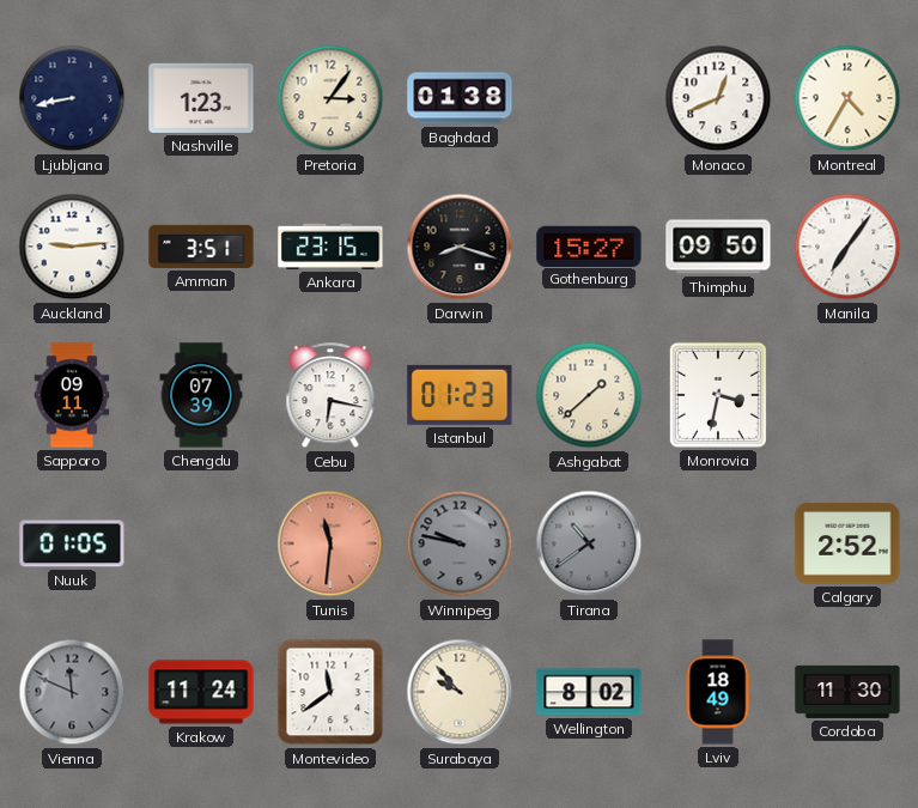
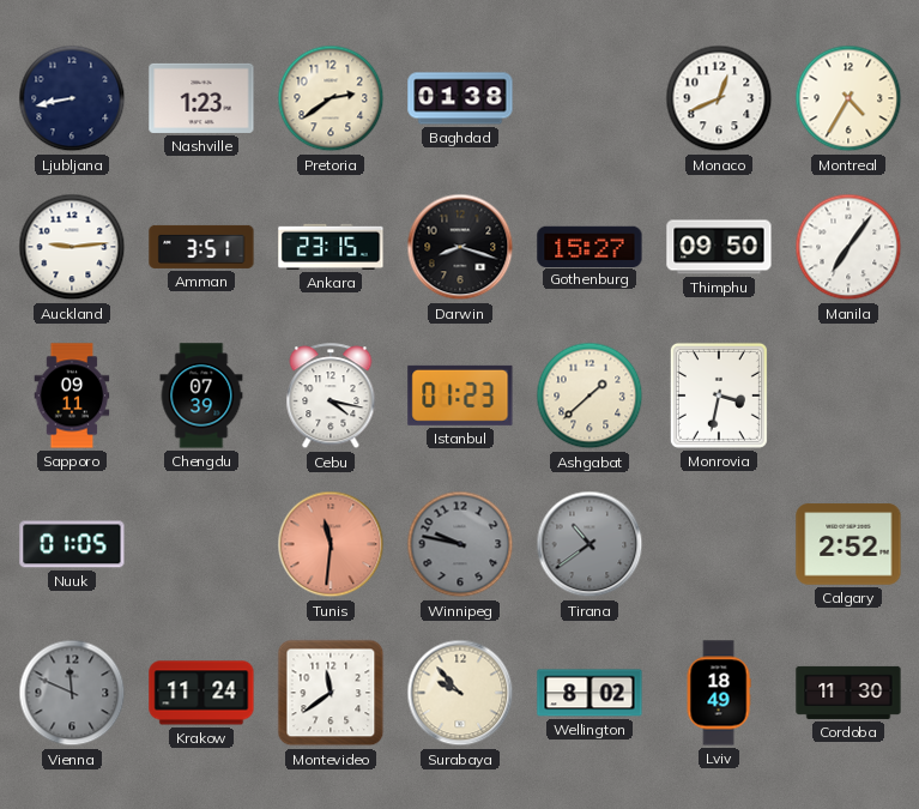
Pretoria: 3:06 -> 2:39 (331, 98)
Cebu: 6:17 -> 4:17 (331, 397)
